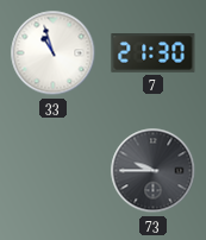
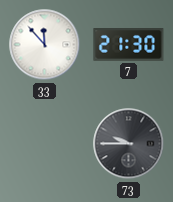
33: 10:57 -> 11:53 (45, 45)
